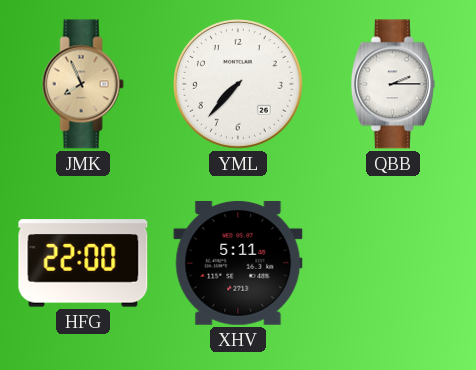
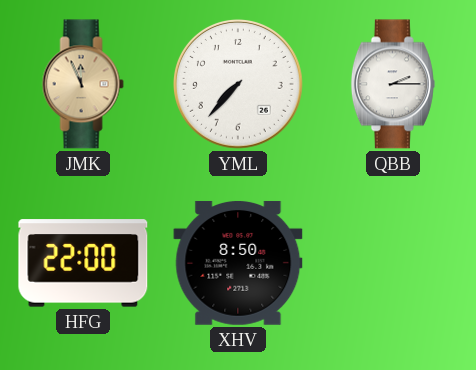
JMK: 7:56 -> 11:56 (83, 84)
XHV: 5:11 -> 8:50 (238, 263)
